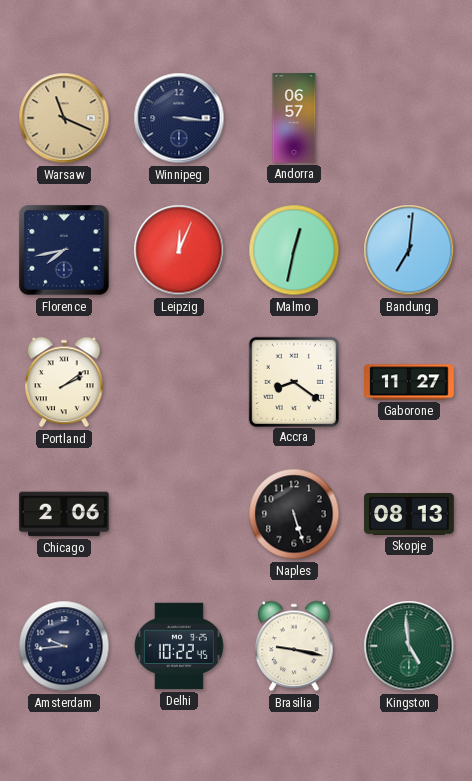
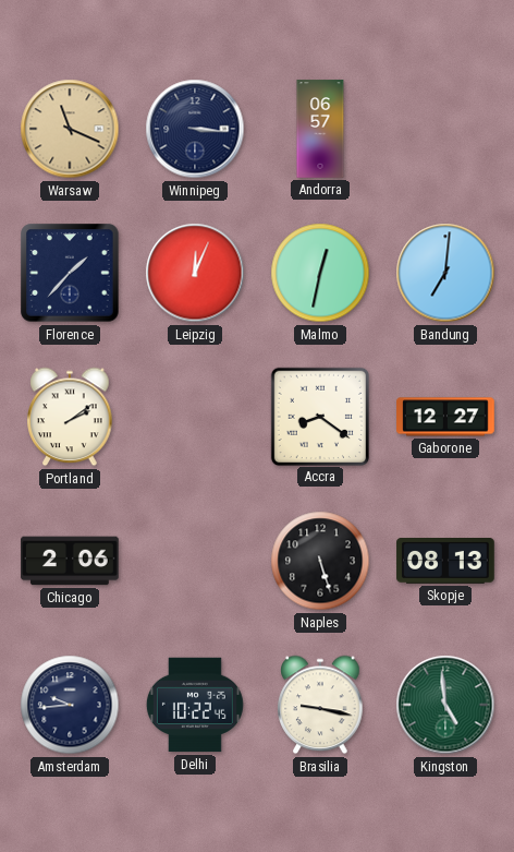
Florence: 7:43 -> 1:37 (70, 273)
Gaborone: 11:27 -> 12:27 (445, 417)
